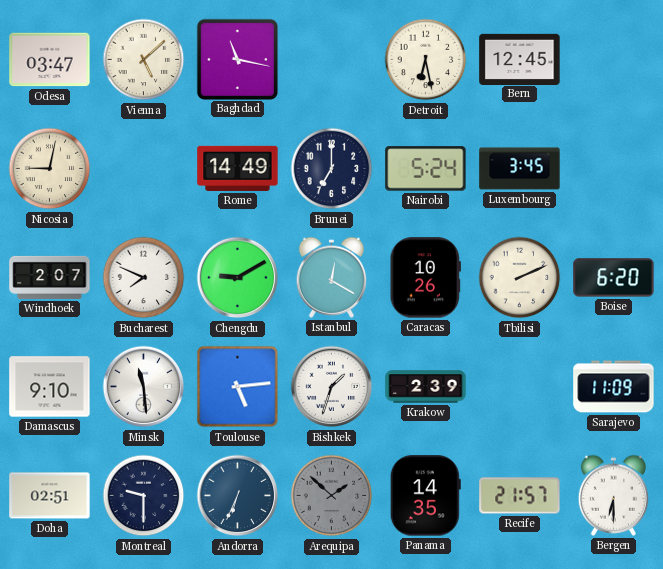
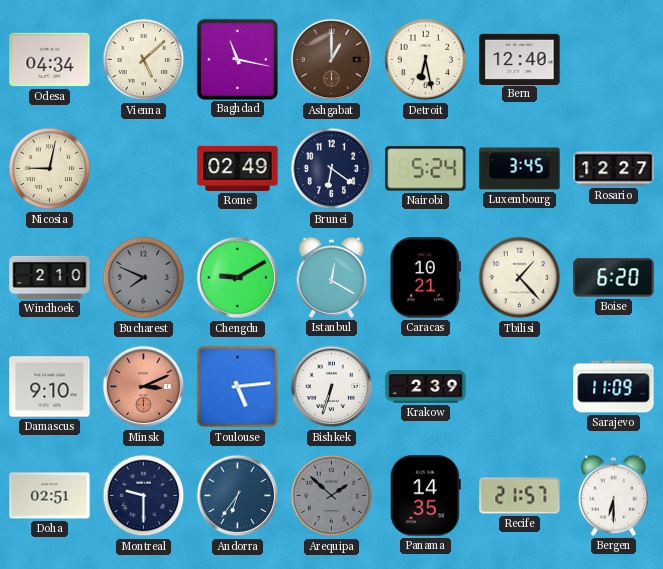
Odesa: 03:47 -> 04:34 (50, 60)
Ashgabat: none -> 1:00 (332, 60)
Bern: 12:45 -> 12:40 (520, 59)
Rome: 14:49 -> 02:49 (238, 168)
Brunei: 7:00 -> 6:21 (332, 169)
Rosario: none -> 12:27 (614, 169)
Windhoek: 2:07 -> 2:10 (50, 277)
Bucharest dial: white -> grey (144, 278)
Caracas: 10:26 -> 10:21 (425, 278)
Tbilisi: 2:11 -> 1:23 (520, 278)
Minsk: 11:29 -> 3:11 (144, 387)
Minsk dial: white -> salmon (144, 387)
Bishkek: 1:33 -> 6:33 (332, 387)
Andorra: 6:34 -> 6:36 (238, 496)
